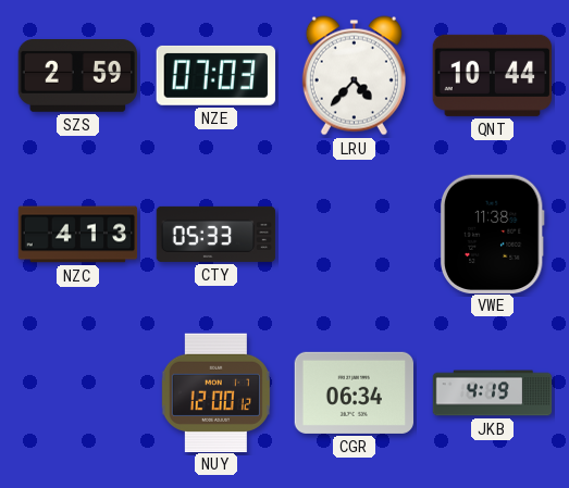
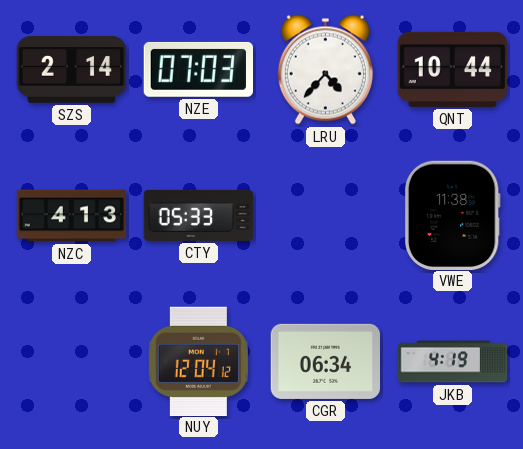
SZS: 2:59 -> 2:14 (72, 70)
NUY: 12:00 -> 12:04 (198, 361)
